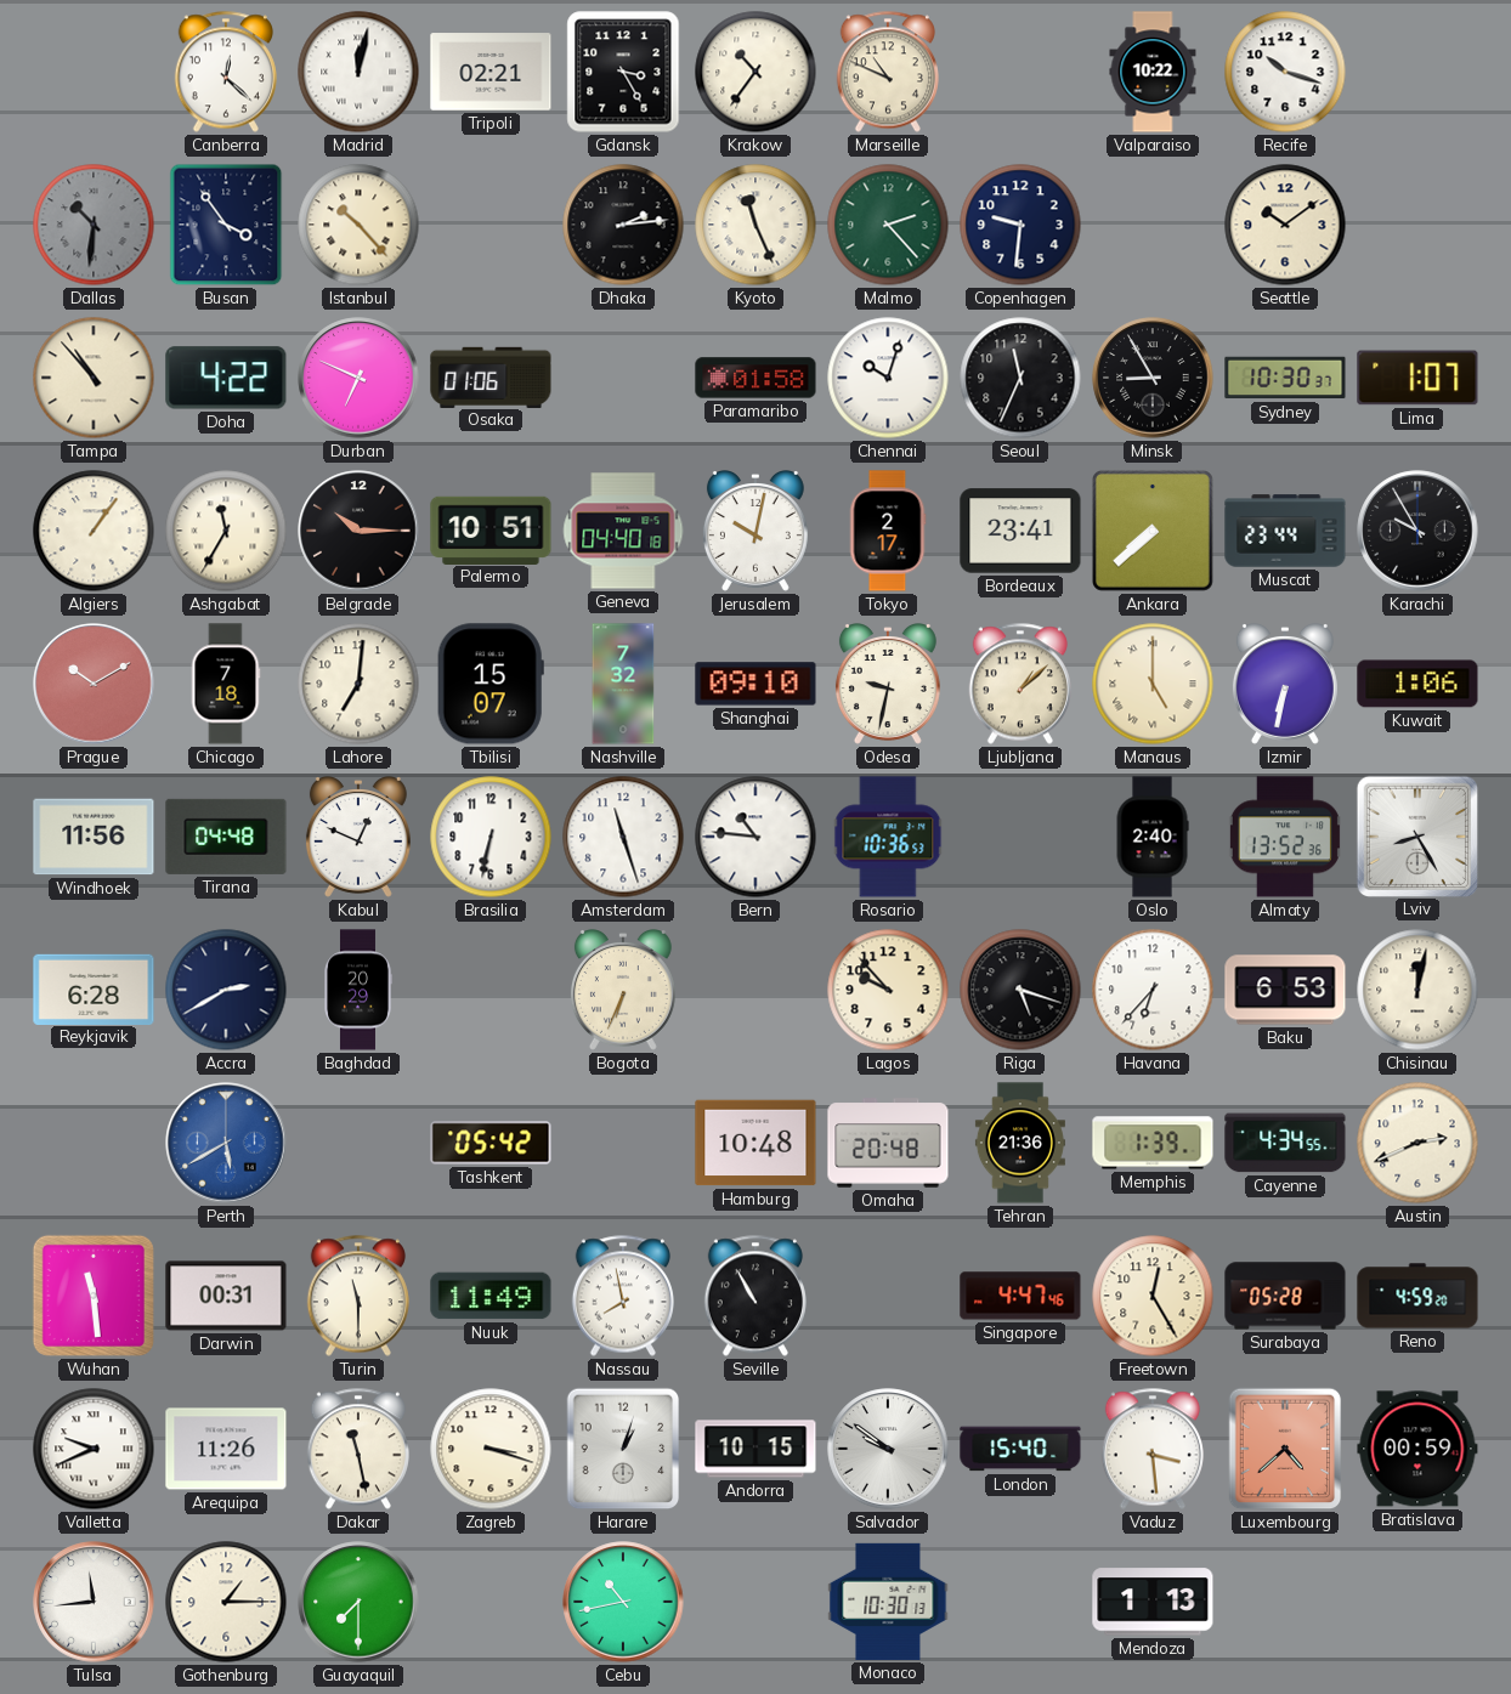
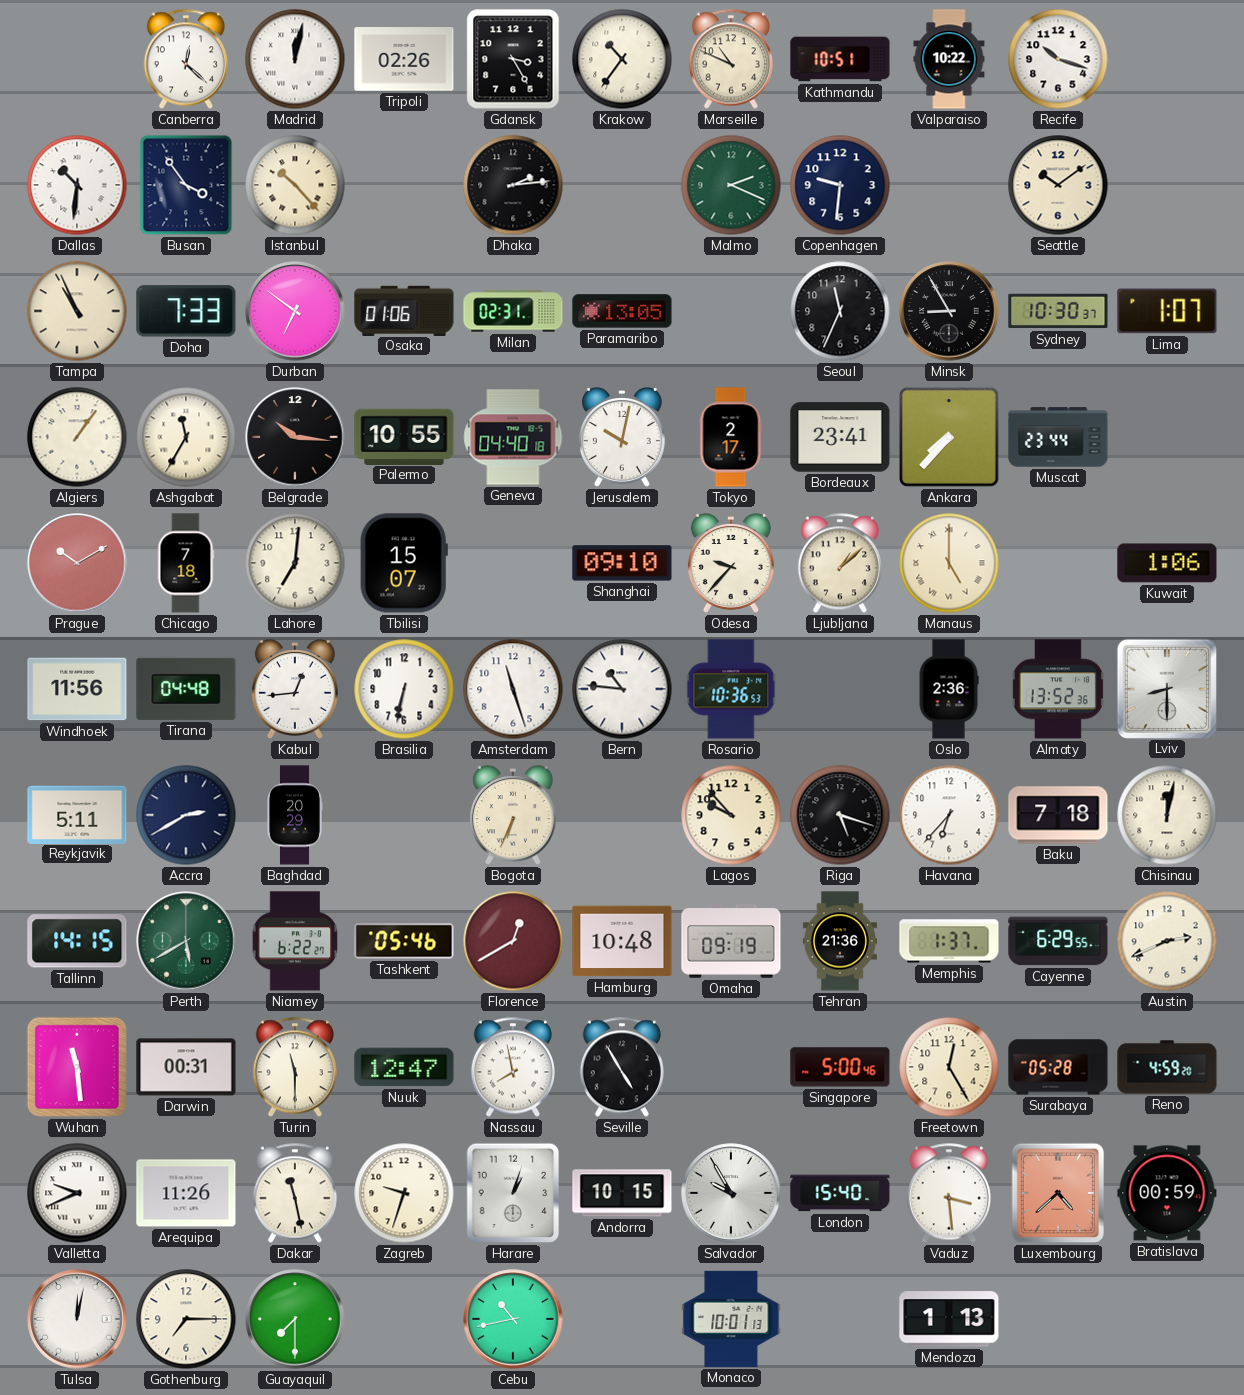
Tripoli: 02:21 -> 02:26 (404, 59)
Kathmandu: none -> 10:51 (840, 59)
Dallas dial: grey -> white (77, 185)
Kyoto: 11:26 -> none (755, 225)
Malmo: 2:23 -> 2:19 (731, 185)
Tampa: 10:53 -> 10:56 (77, 311)
Doha: 4:22 -> 7:33 (186, 311)
Durban: 6:49 -> 6:51 (295, 311)
Milan: none -> 02:31 (513, 311)
Paramaribo: 01:58 -> 13:05 (622, 311)
Chennai: 10:03 -> none (888, 378)
Belgrade: 10:15 -> 10:16 (295, 437)
Palermo: 10:51 -> 10:55 (404, 436)
Ankara: 7:38 -> 7:37 (949, 437)
Karachi: 9:55 -> none (1417, 531)
Nashville: 7:32 -> none (623, 684)
Odesa: 9:32 -> 9:37 (731, 564)
Izmir: 6:32 -> none (1285, 685)
Kabul: 12:49 -> 12:44 (295, 690)
Oslo: 2:40 -> 2:36 (949, 689)
Lviv: 8:25 -> 8:30 (1167, 688)
Reykjavik: 6:28 -> 5:11 (77, 814)
Baku: 6:53 -> 7:18 (1058, 815)
Tallinn: none -> 14:15 (77, 941)
Perth dial: blue -> green (186, 941)
Niamey: none -> 6:22 (295, 941)
Tashkent: 05:42 -> 05:46 (404, 941)
Florence: none -> 12:40 (513, 941)
Omaha: 20:48 -> 09:19 (731, 941)
Memphis: 1:39 -> 1:37 (949, 941)
Cayenne: 4:34 -> 6:29 (1058, 941)
Nuuk: 11:49 -> 12:47 (404, 1067)
Seville: 10:55 -> 4:55 (622, 1067)
Singapore: 4:47 -> 5:00 (840, 1067)
Zagreb: 3:18 -> 9:33 (404, 1193)
Salvador: 9:51 -> 9:55 (731, 1193)
Tulsa: 11:44 -> 12:02 (77, 1319)
Gothenburg: 1:15 -> 7:15 (186, 1319)
Monaco: 10:30 -> 10:01 (731, 1319)
